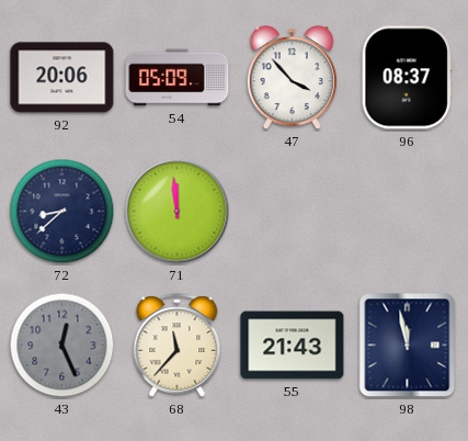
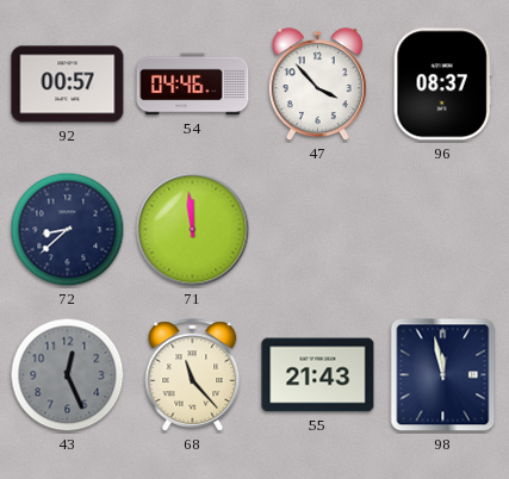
92: 20:06 -> 00:57 (68, 85)
54: 05:09 -> 04:46 (193, 85)
68: 11:37 -> 11:23 (193, 375)
